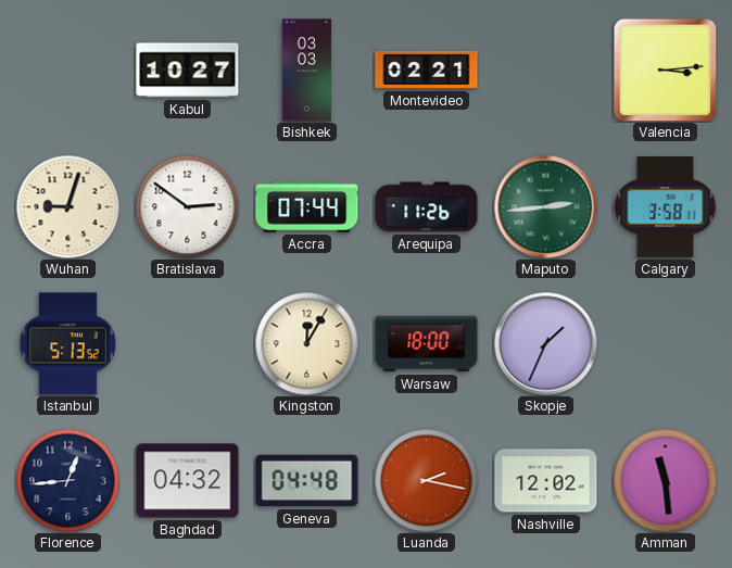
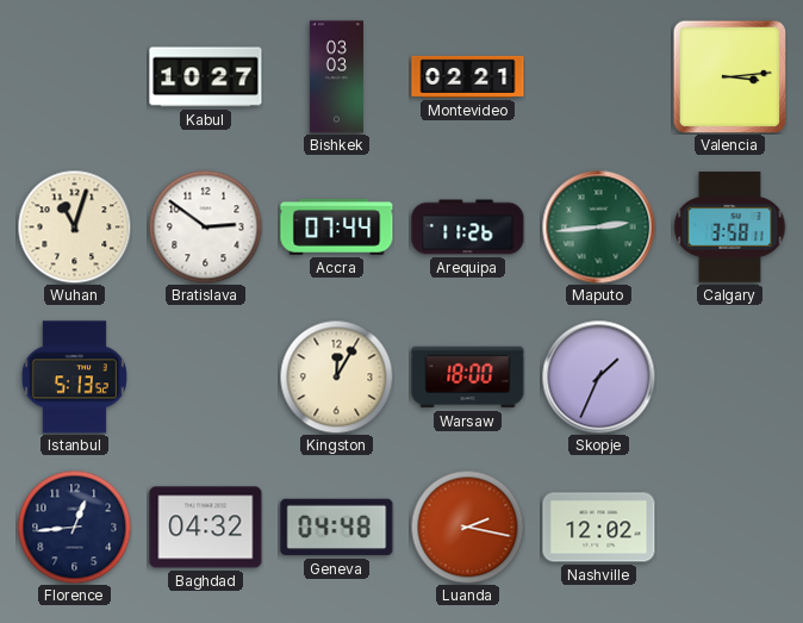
Wuhan: 9:03 -> 11:03 (74, 226)
Amman: 11:29 -> none (665, 480)
